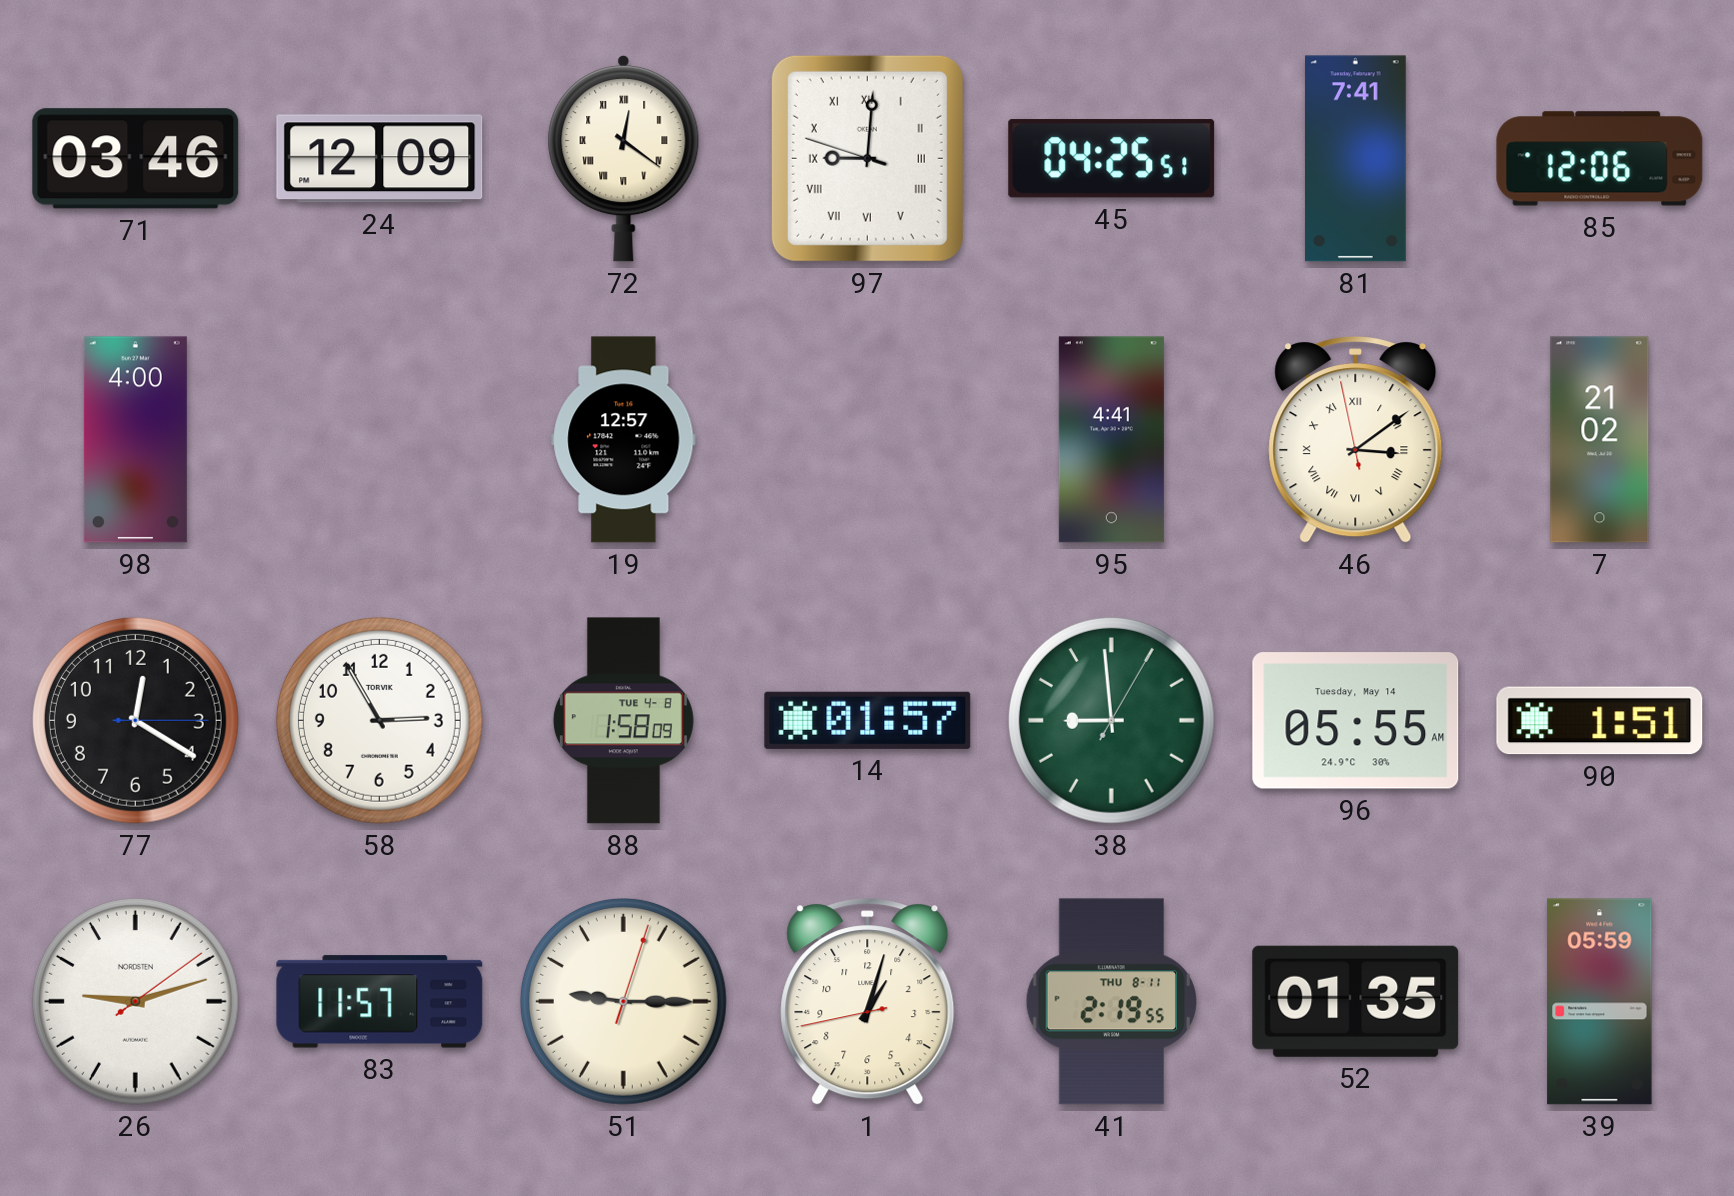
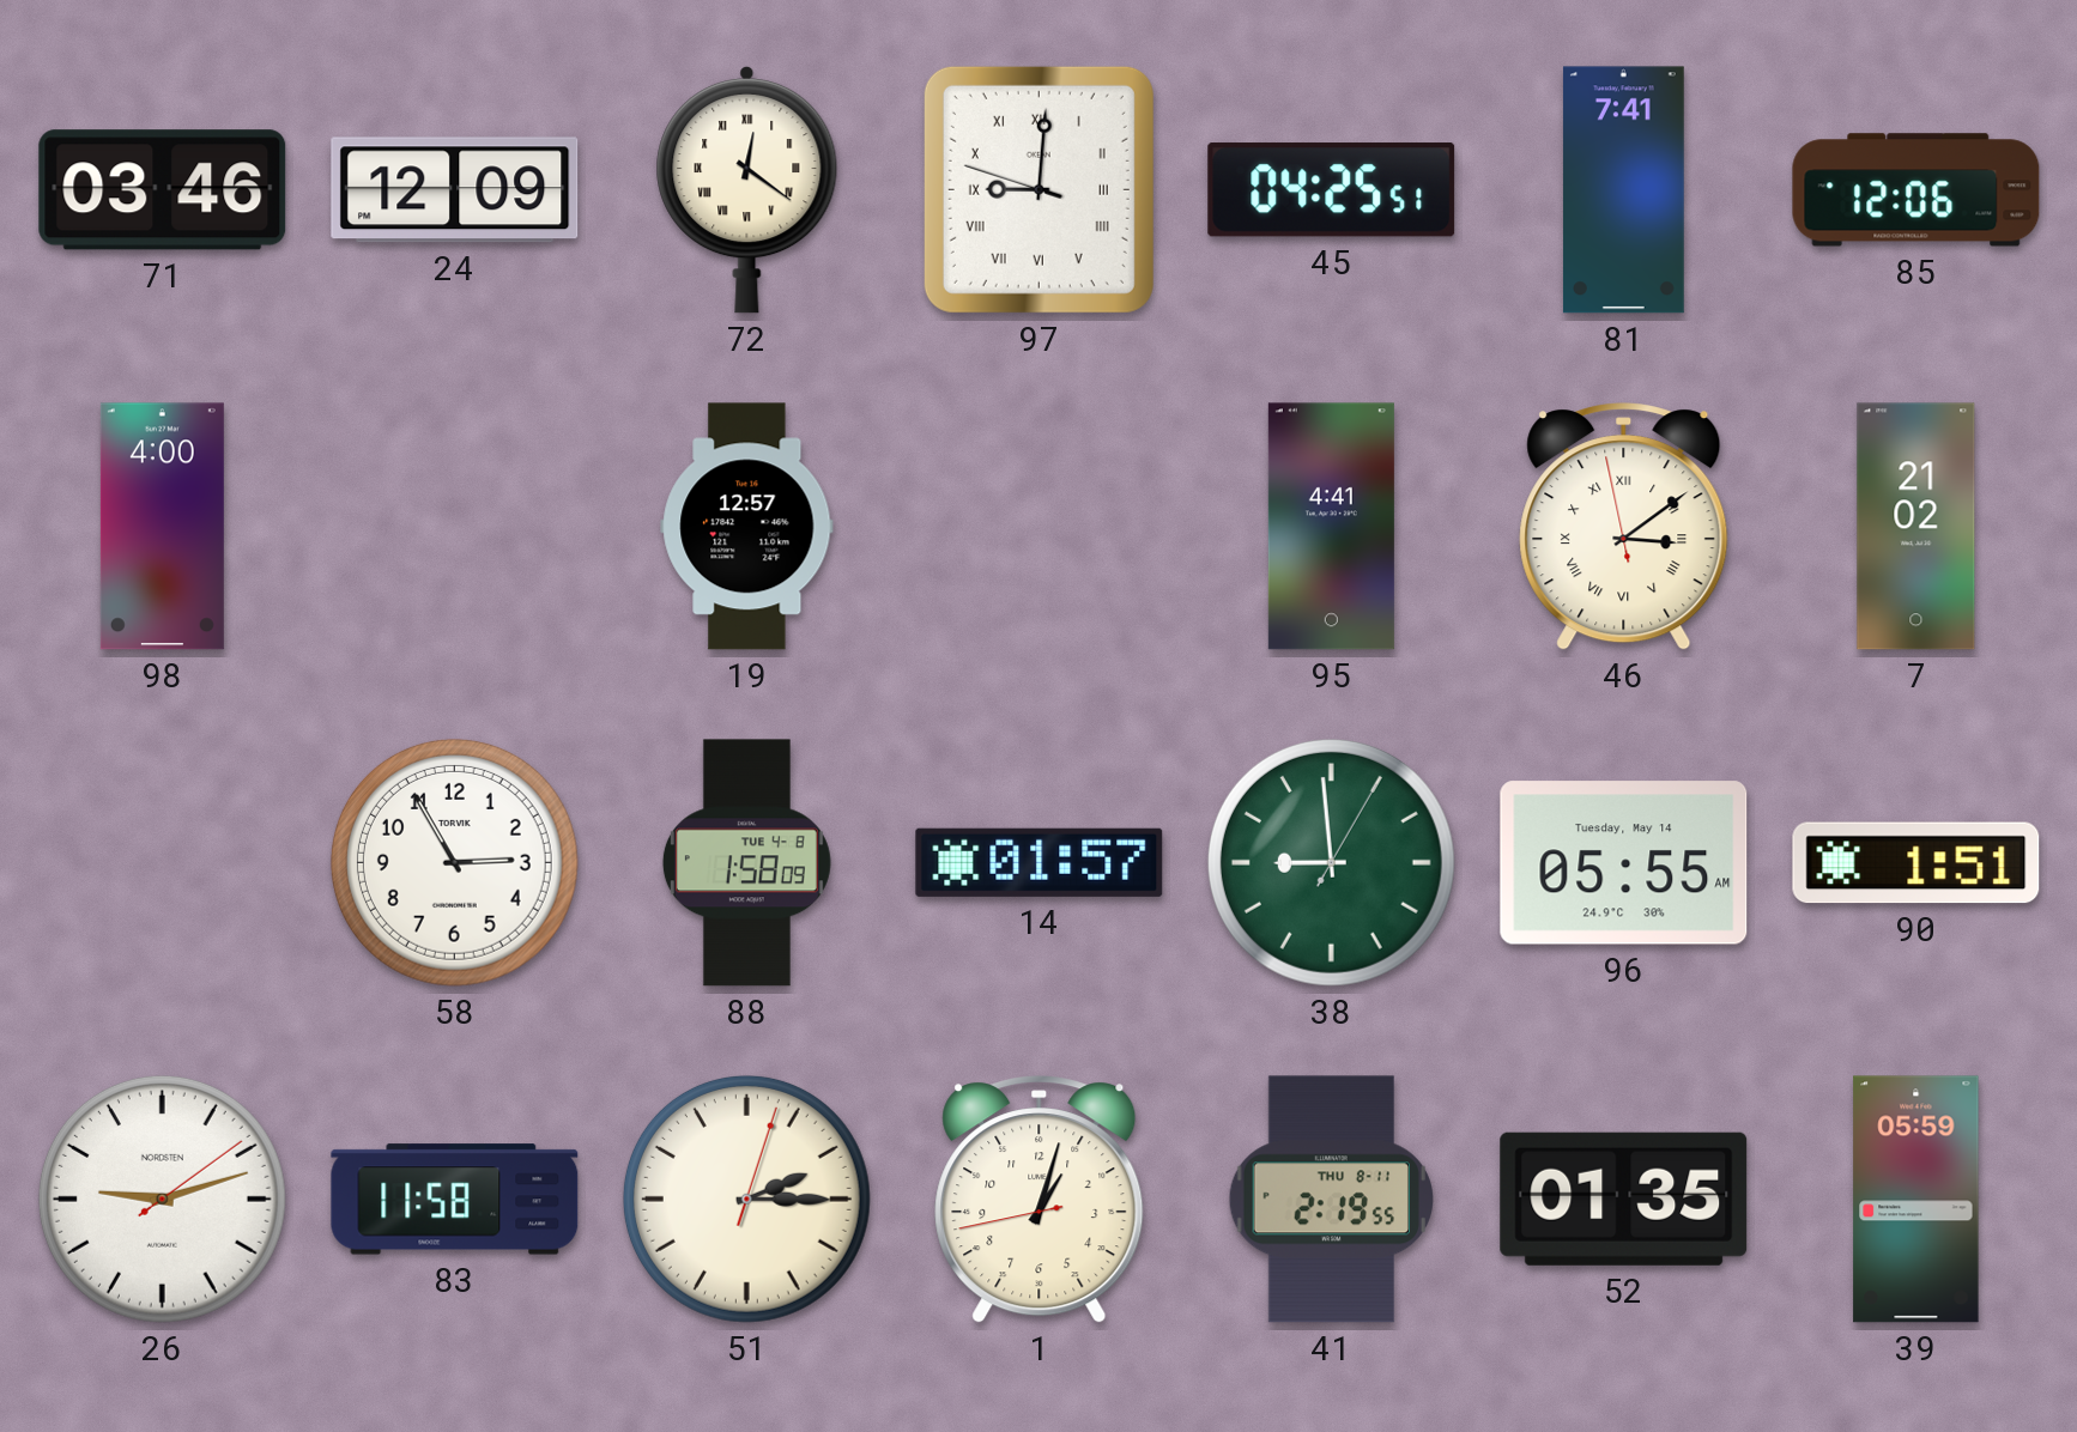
77: 12:20 -> none (135, 720)
83: 11:57 -> 11:58 (455, 1200)
51: 9:15 -> 2:15 (746, 1199)
